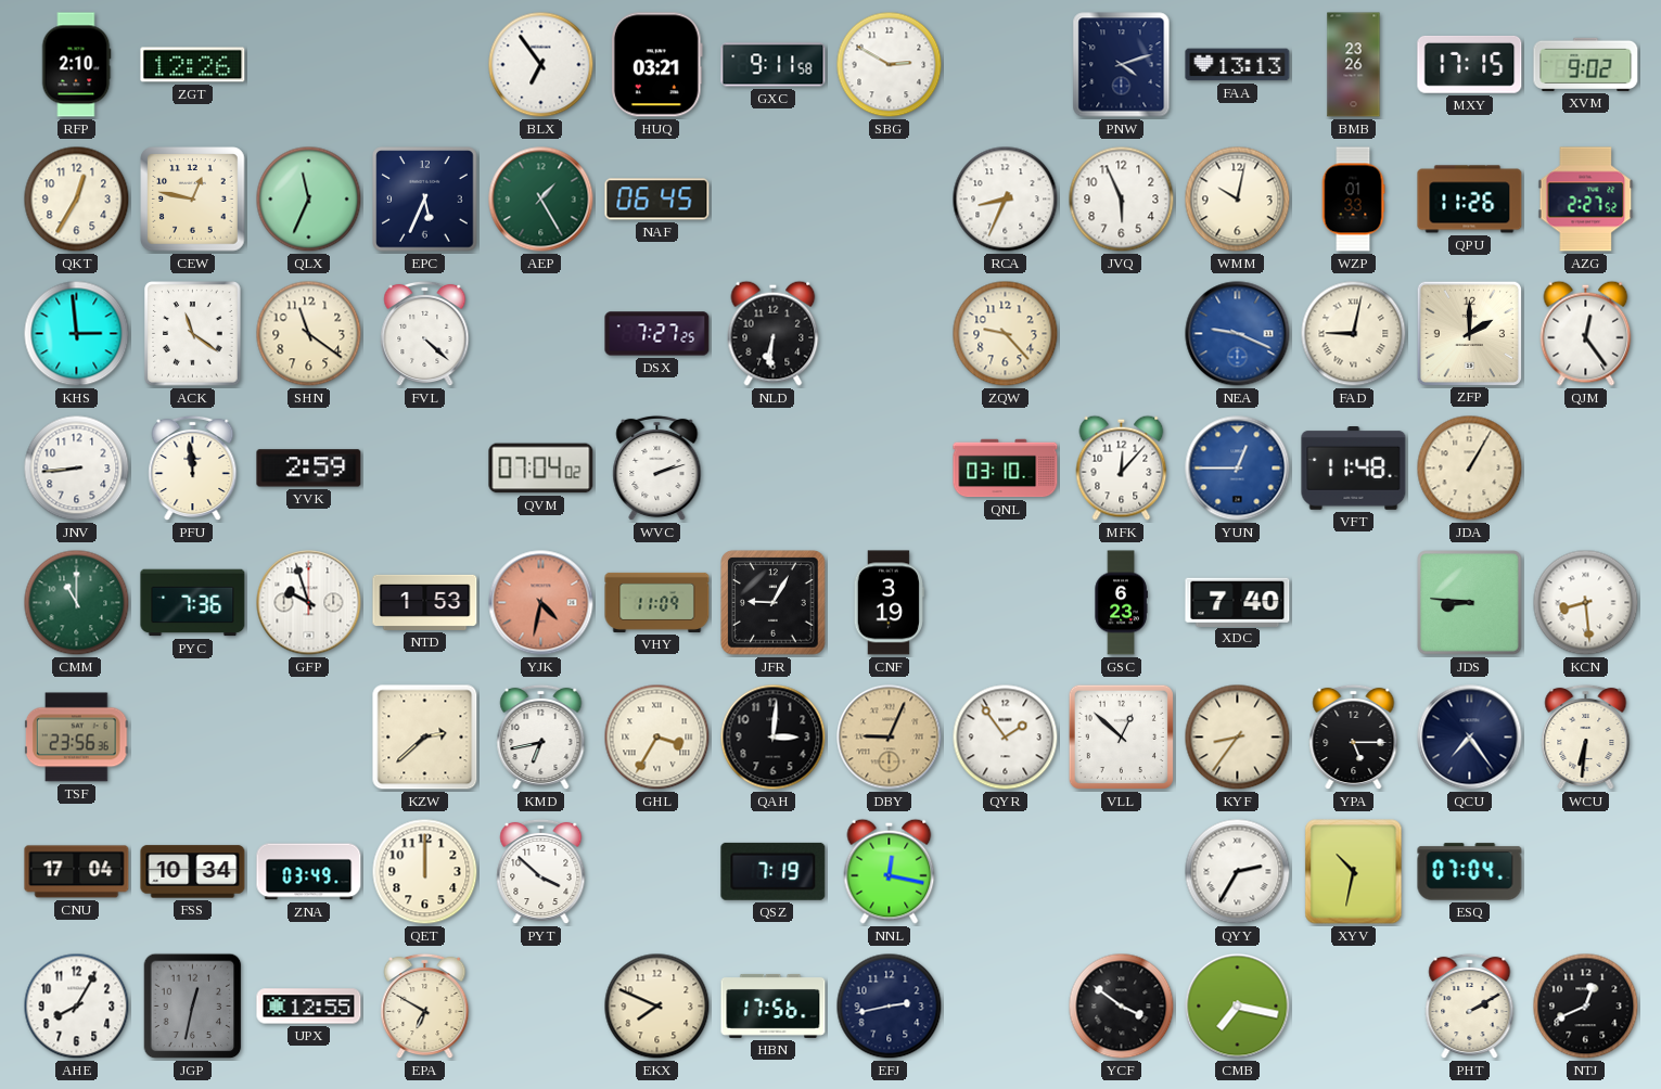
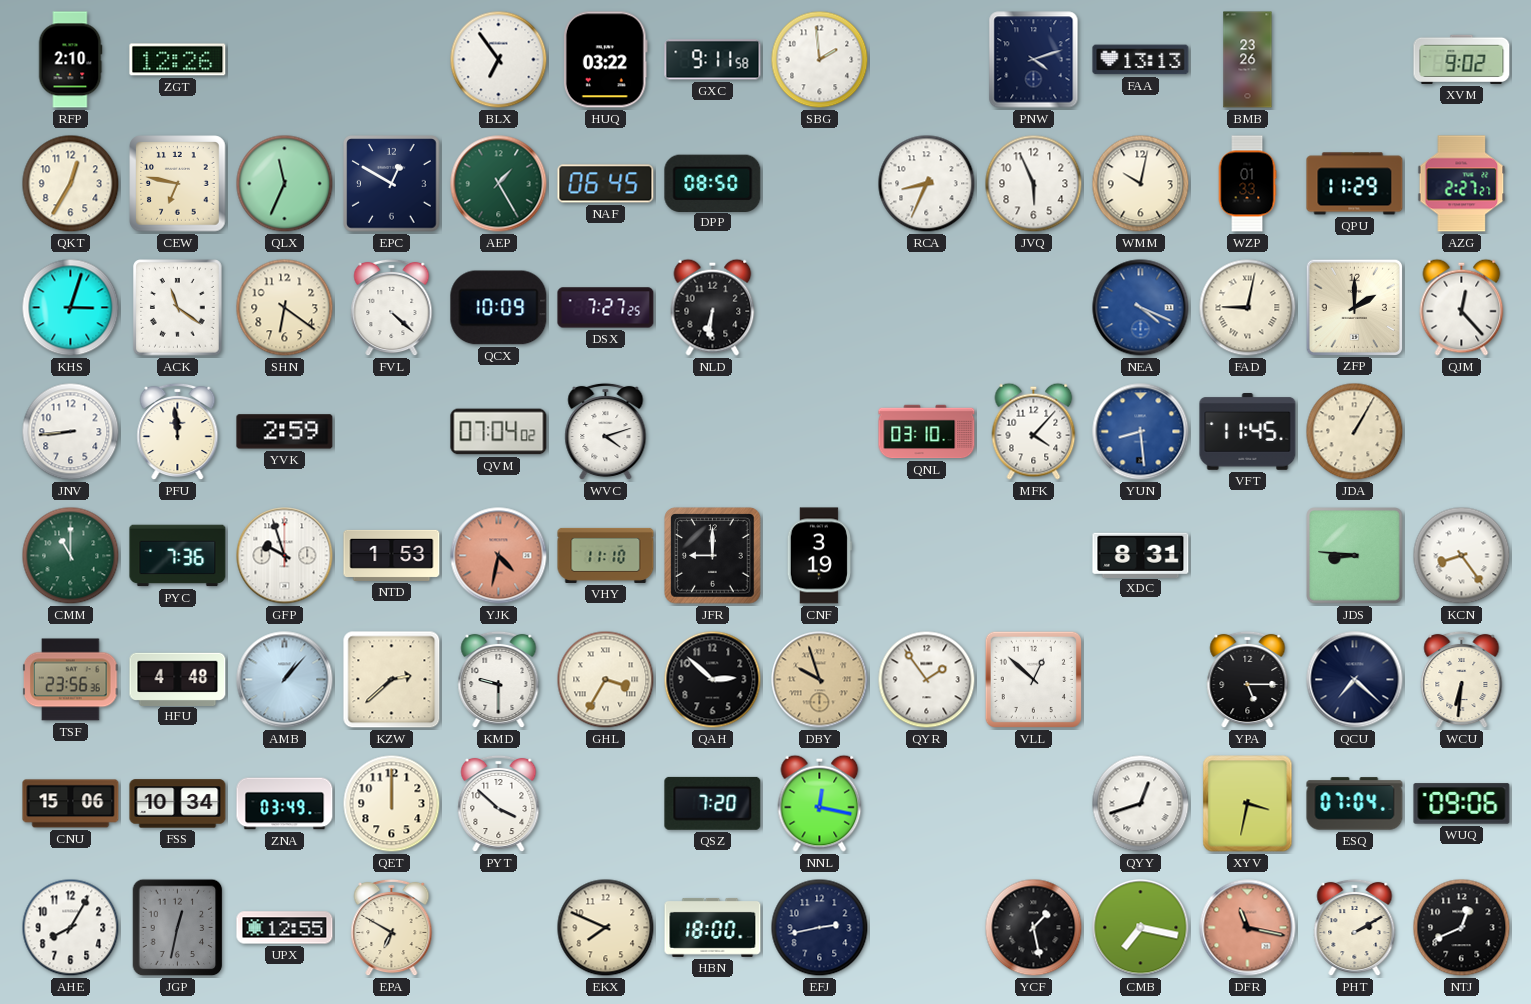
HUQ: 03:21 -> 03:22 (605, 60)
SBG: 2:50 -> 1:59 (820, 60)
MXY: 17:15 -> none (1470, 64)
CEW: 12:47 -> 6:47 (178, 184)
EPC: 5:34 -> 12:50 (392, 184)
DPP: none -> 08:50 (713, 183)
QPU: 11:26 -> 11:29 (1355, 184)
AZG: 2:27:52 -> 2:27:27 (1462, 184)
KHS: 2:59 -> 3:03 (71, 308)
SHN: 11:21 -> 6:21 (285, 308)
QCX: none -> 10:09 (499, 308)
ZQW: 9:23 -> none (1006, 334)
NEA: 9:19 -> 4:19 (1141, 308)
QJM: 12:24 -> 12:23 (1462, 307)
WVC: 2:12 -> 4:12 (606, 432)
MFK: 12:07 -> 4:07 (1034, 431)
YUN: 12:45 -> 8:29 (1141, 432)
VFT: 11:48 -> 11:45 (1248, 432)
VHY: 11:09 -> 11:10 (606, 555)
JFR: 9:05 -> 9:00 (713, 556)
GSC: 6:23 -> none (1121, 603)
XDC: 7:40 -> 8:31 (1141, 555)
KCN: 8:29 -> 8:24 (1462, 556)
HFU: none -> 4:48 (178, 679)
AMB: none -> 1:07 (285, 680)
KMD: 6:43 -> 9:30 (499, 680)
QAH: 3:01 -> 2:52 (713, 680)
DBY: 9:04 -> 9:57 (820, 680)
KYF: 8:36 -> none (1238, 738)
QCU: 7:24 -> 7:22 (1355, 680)
CNU: 17:04 -> 15:06 (71, 804)
QSZ: 7:19 -> 7:20 (713, 803)
QYY: 2:35 -> 12:42 (1141, 804)
XYV: 10:32 -> 3:32 (1248, 804)
WUQ: none -> 09:06 (1462, 804)
HBN: 17:56 -> 18:00 (713, 927)
YCF: 3:51 -> 1:28 (1034, 928)
DFR: none -> 11:17 (1248, 928)
